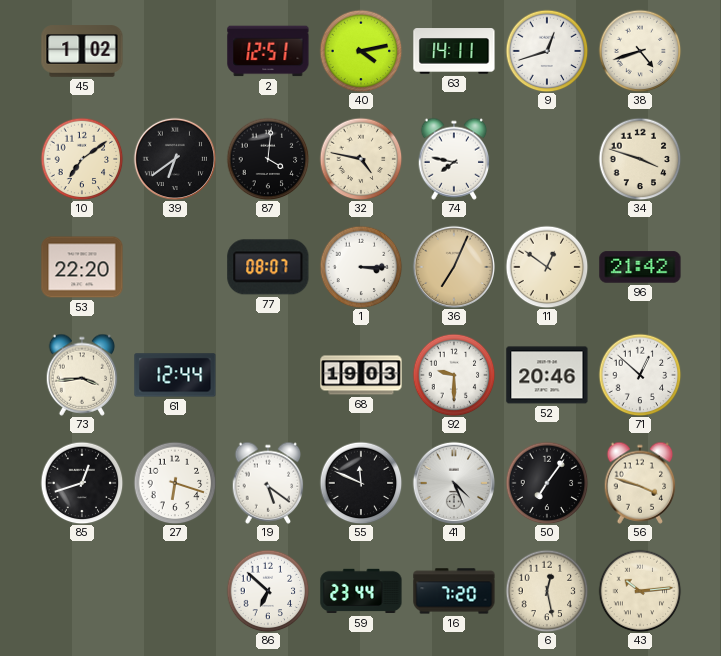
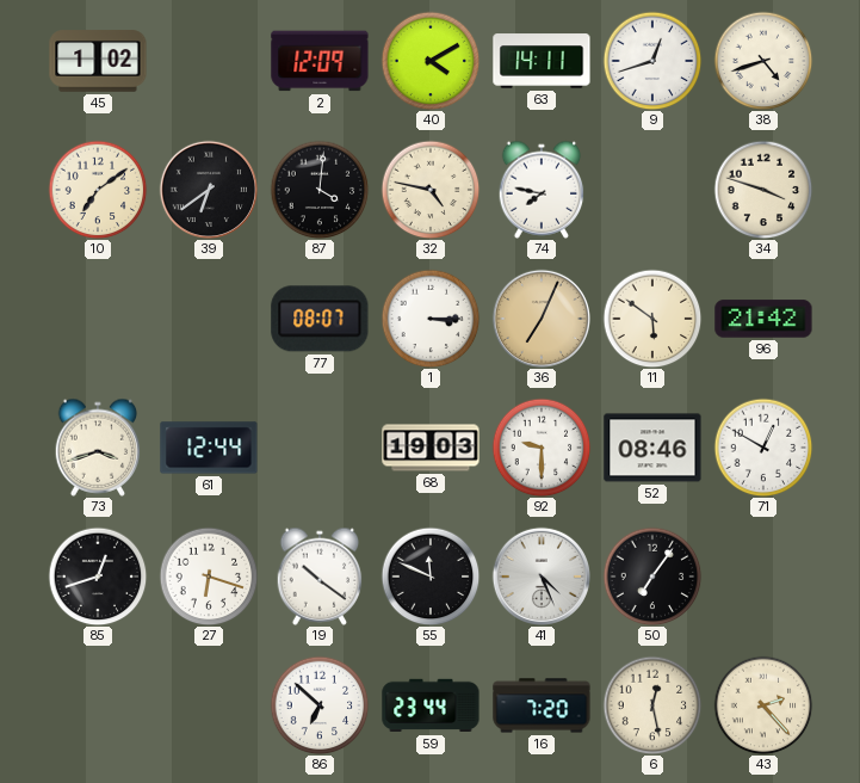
2: 12:51 -> 12:09 (320, 61)
40: 4:13 -> 4:10 (431, 61)
53: 22:20 -> none (82, 267)
11: 12:51 -> 5:51 (652, 319)
73: 3:44 -> 3:42 (98, 448)
52: 20:46 -> 08:46 (652, 448)
71: 12:52 -> 12:50 (763, 448)
19: 5:21 -> 10:21 (320, 577)
56: 3:48 -> none (640, 483)
43: 10:14 -> 2:23 (763, 705)
